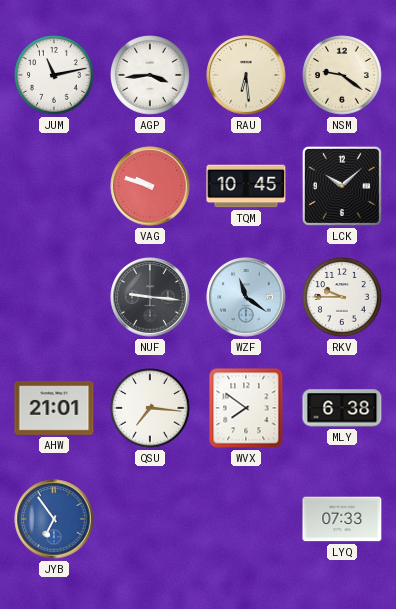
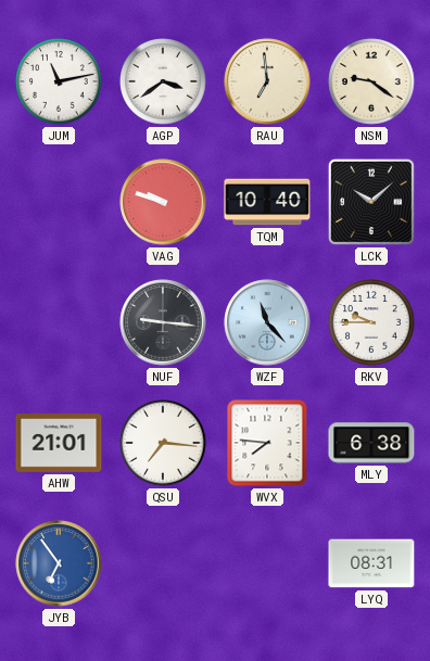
AGP: 3:44 -> 3:39 (163, 81)
RAU: 6:29 -> 6:59 (267, 81)
TQM: 10:45 -> 10:40 (267, 202)
WZF: 11:21 -> 11:23 (267, 322)
WVX: 7:51 -> 7:46 (267, 443)
LYQ: 07:33 -> 08:31 (371, 563)
